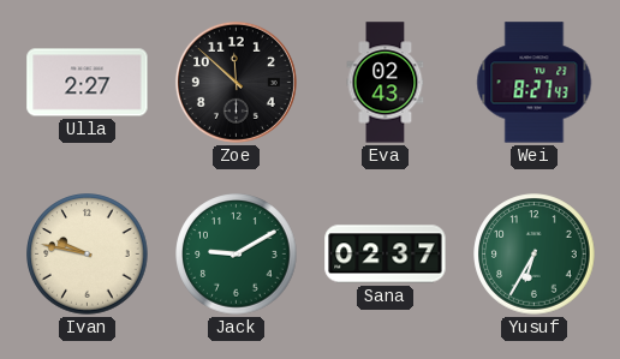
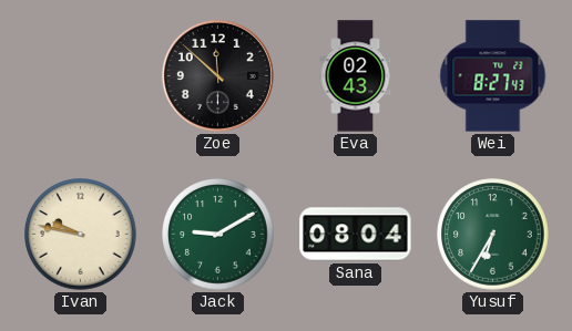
Ulla: 2:27 -> none (88, 83)
Sana: 02:37 -> 08:04 (356, 235)
